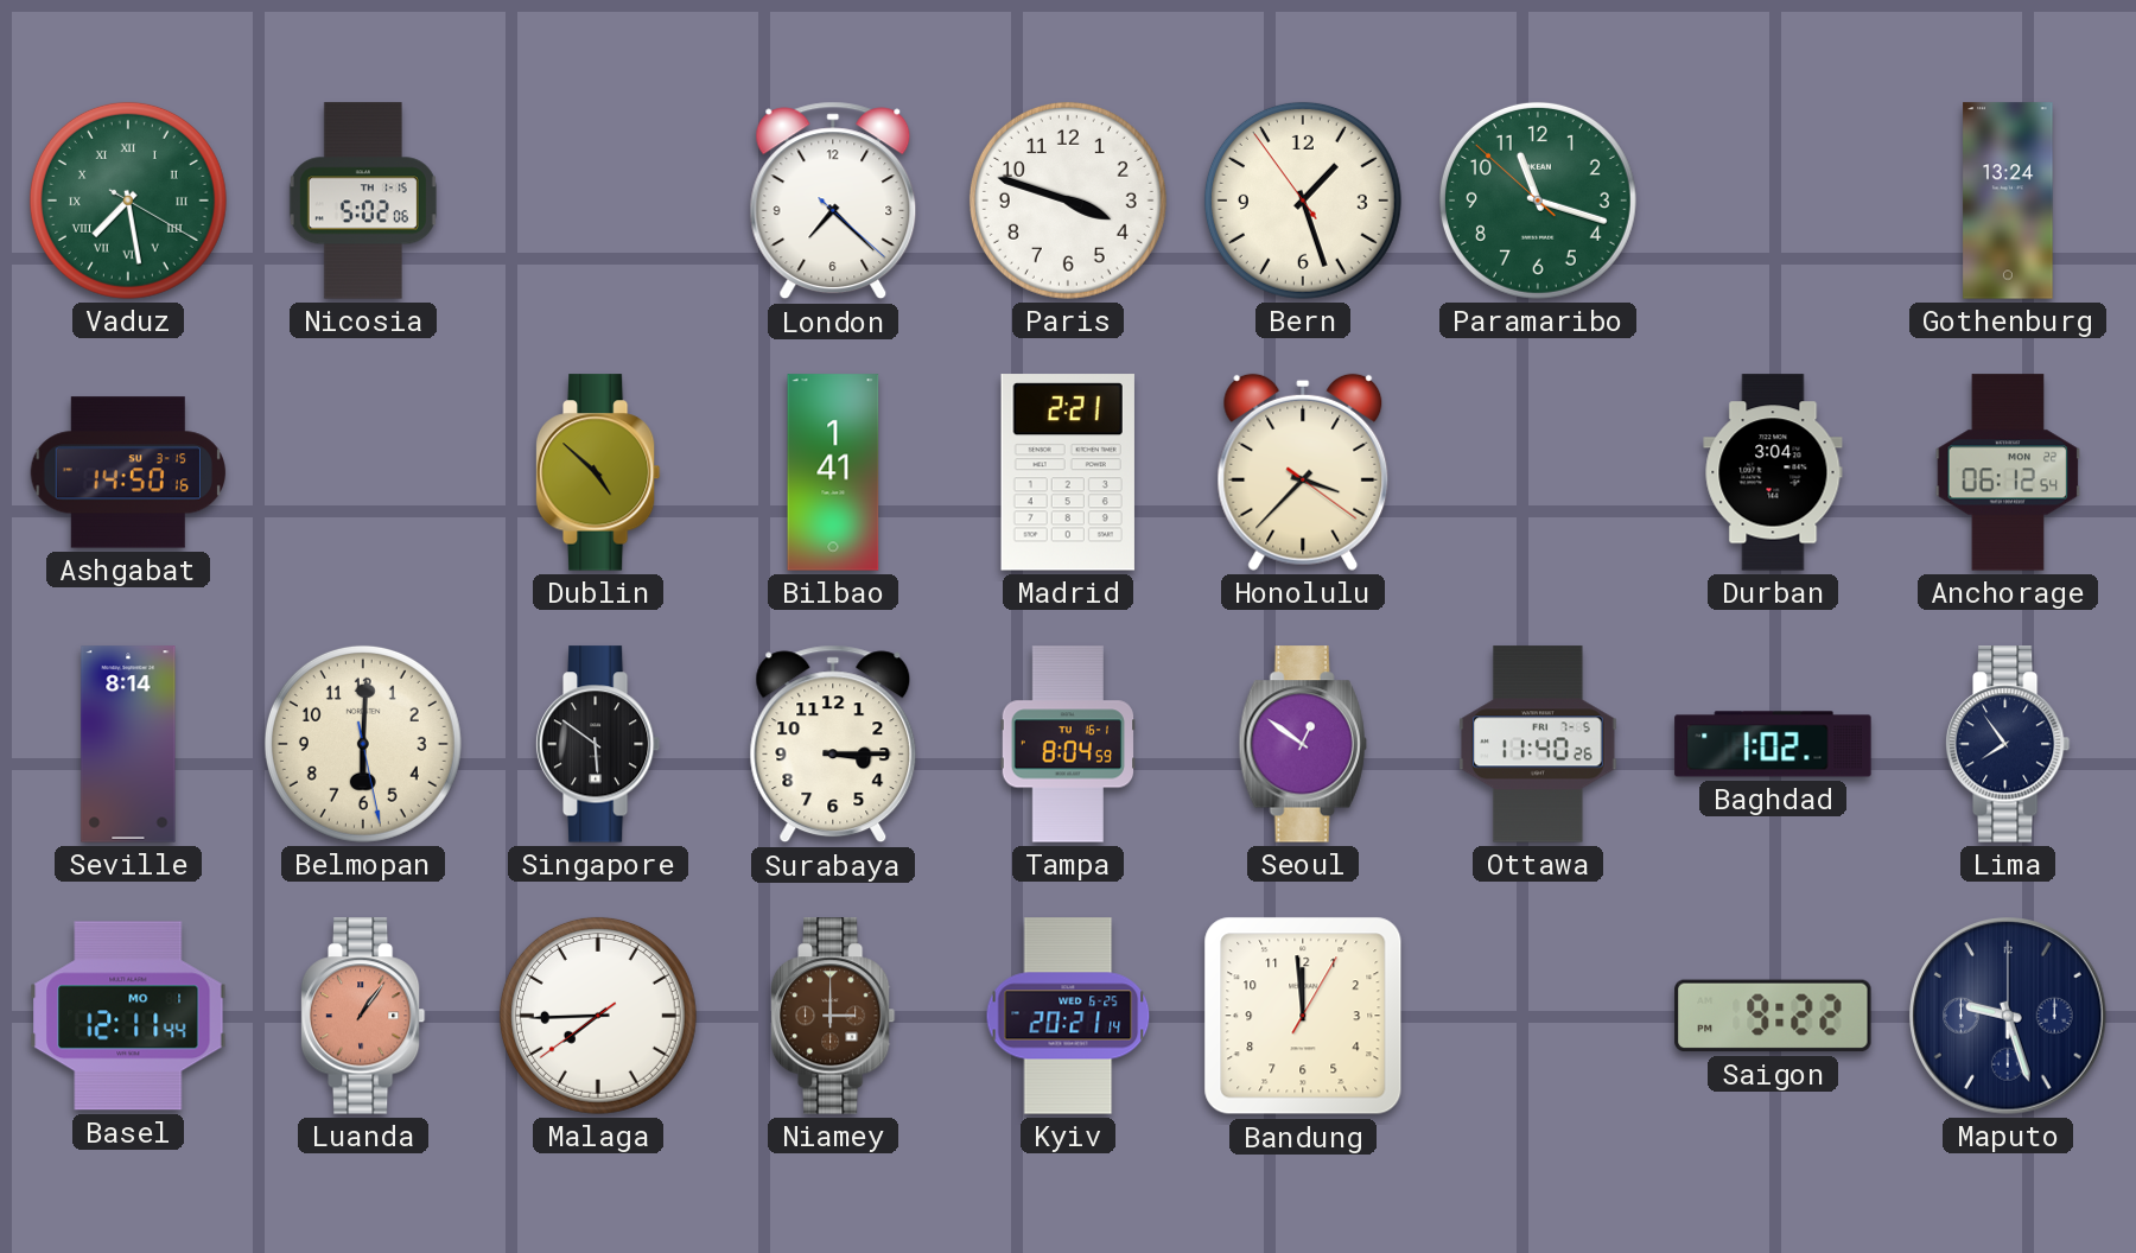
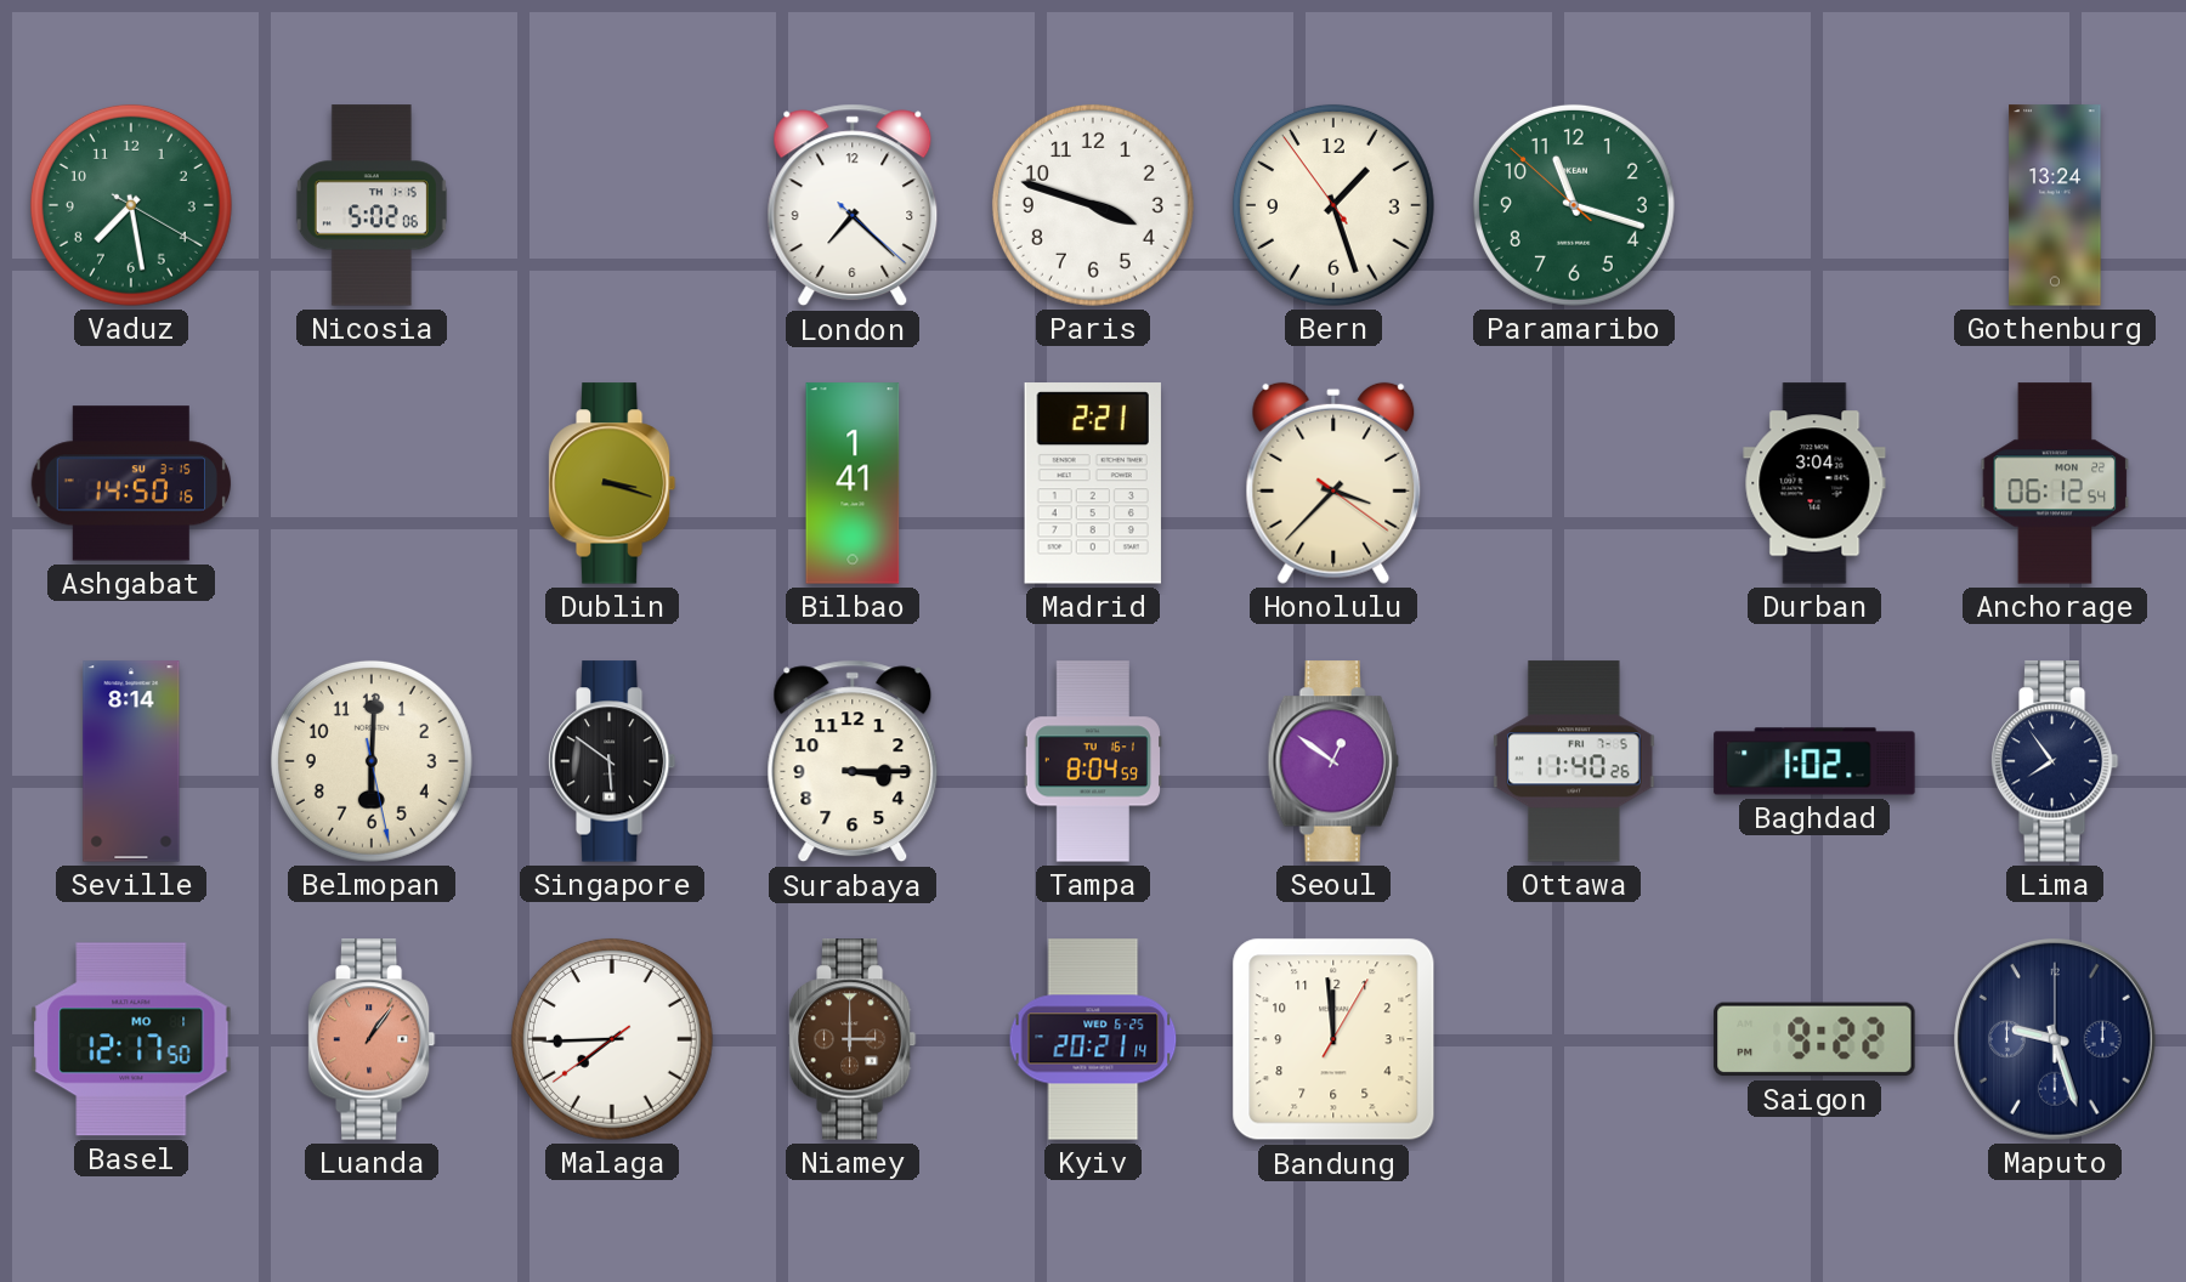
Vaduz numerals: Roman -> Arabic (131, 205)
Dublin: 4:52 -> 3:18 (612, 483)
Basel: 12:11 -> 12:17 (131, 1039)
